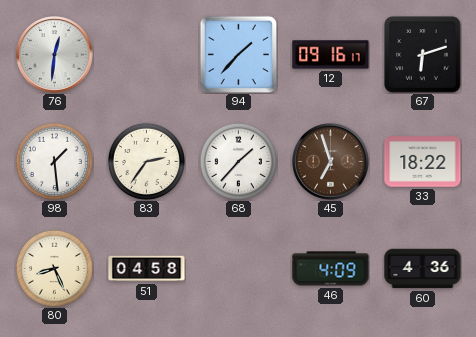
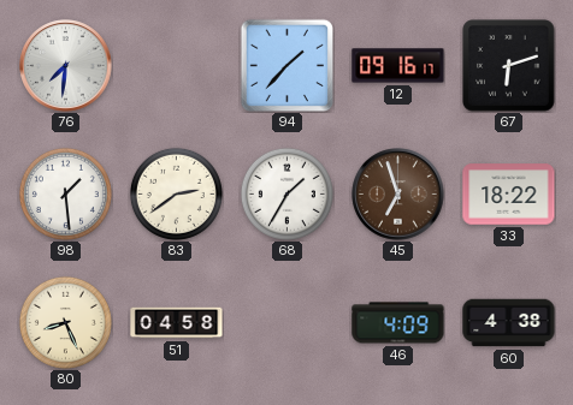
76: 12:31 -> 7:31 (66, 66)
83: 2:36 -> 2:39 (176, 193)
68: 1:37 -> 1:35 (286, 193)
60: 4:36 -> 4:38 (509, 323)
